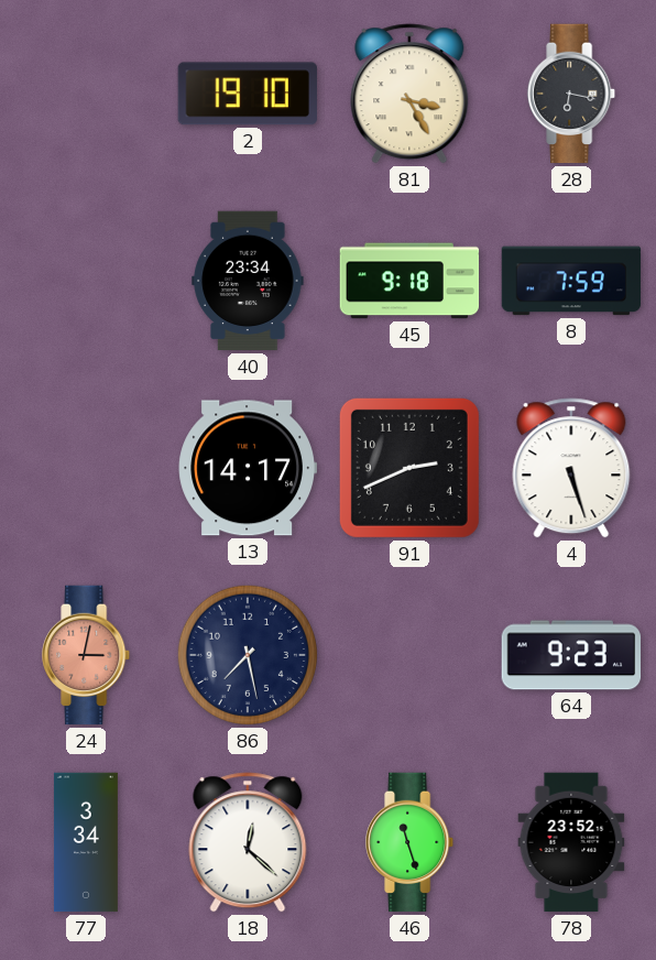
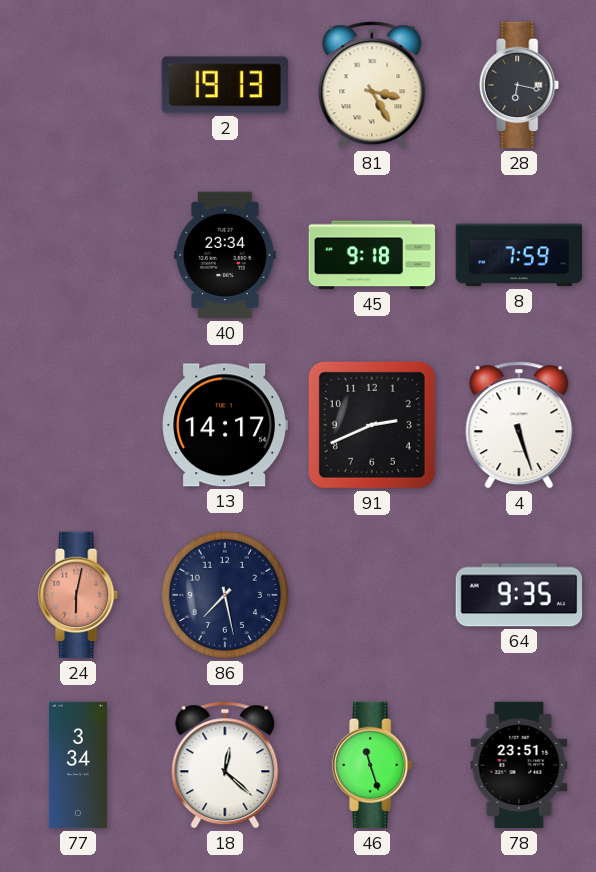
2: 19:10 -> 19:13 (225, 85)
24: 3:02 -> 6:02 (79, 595)
64: 9:23 -> 9:35 (519, 595)
78: 23:52 -> 23:51 (519, 765)
